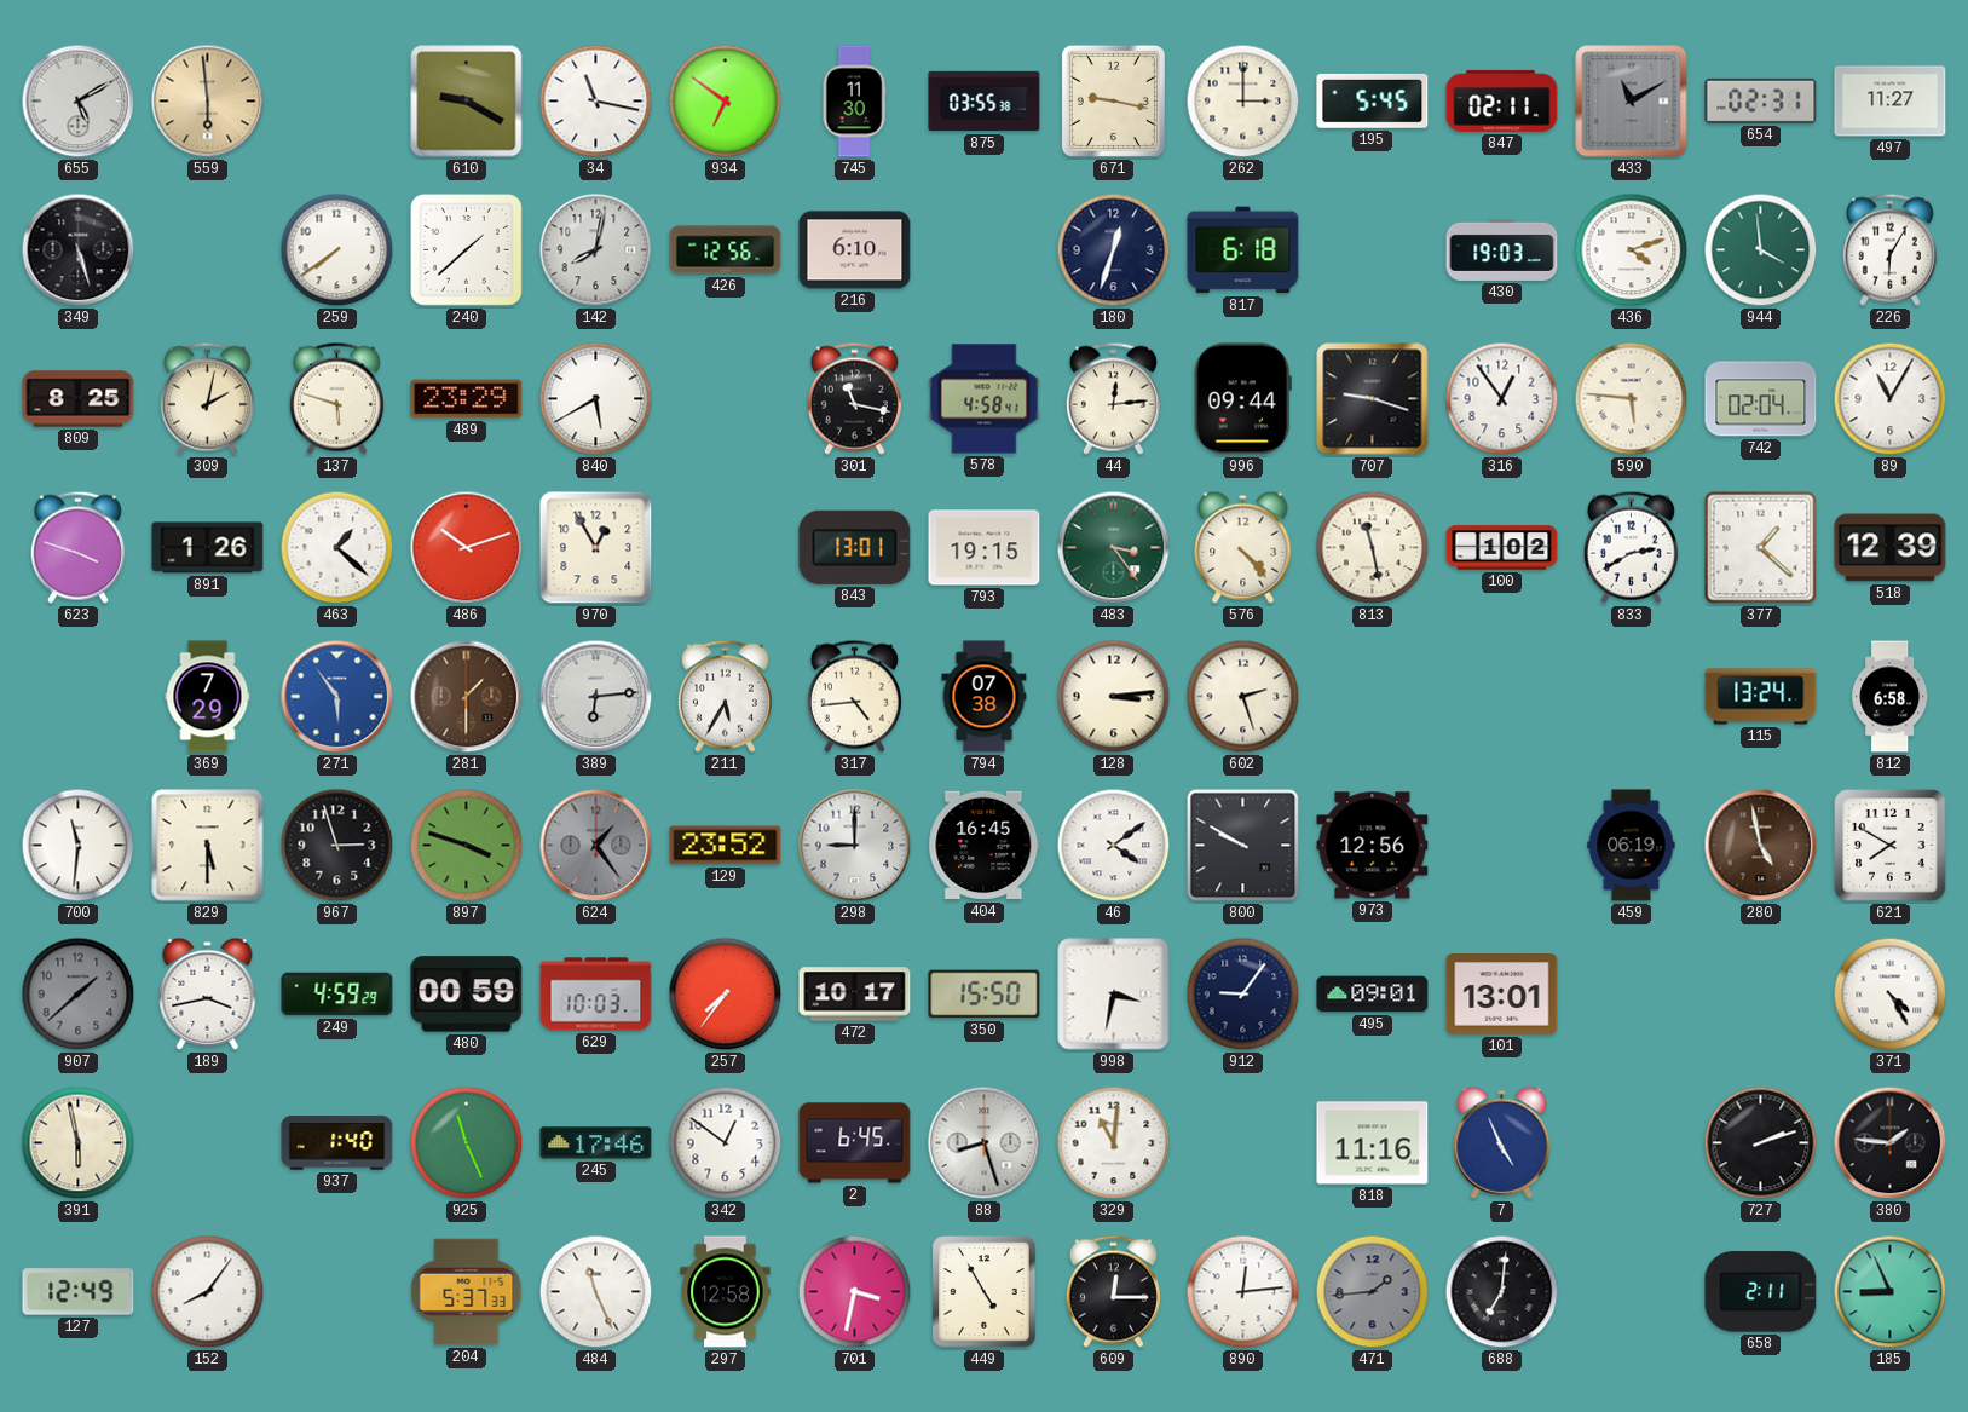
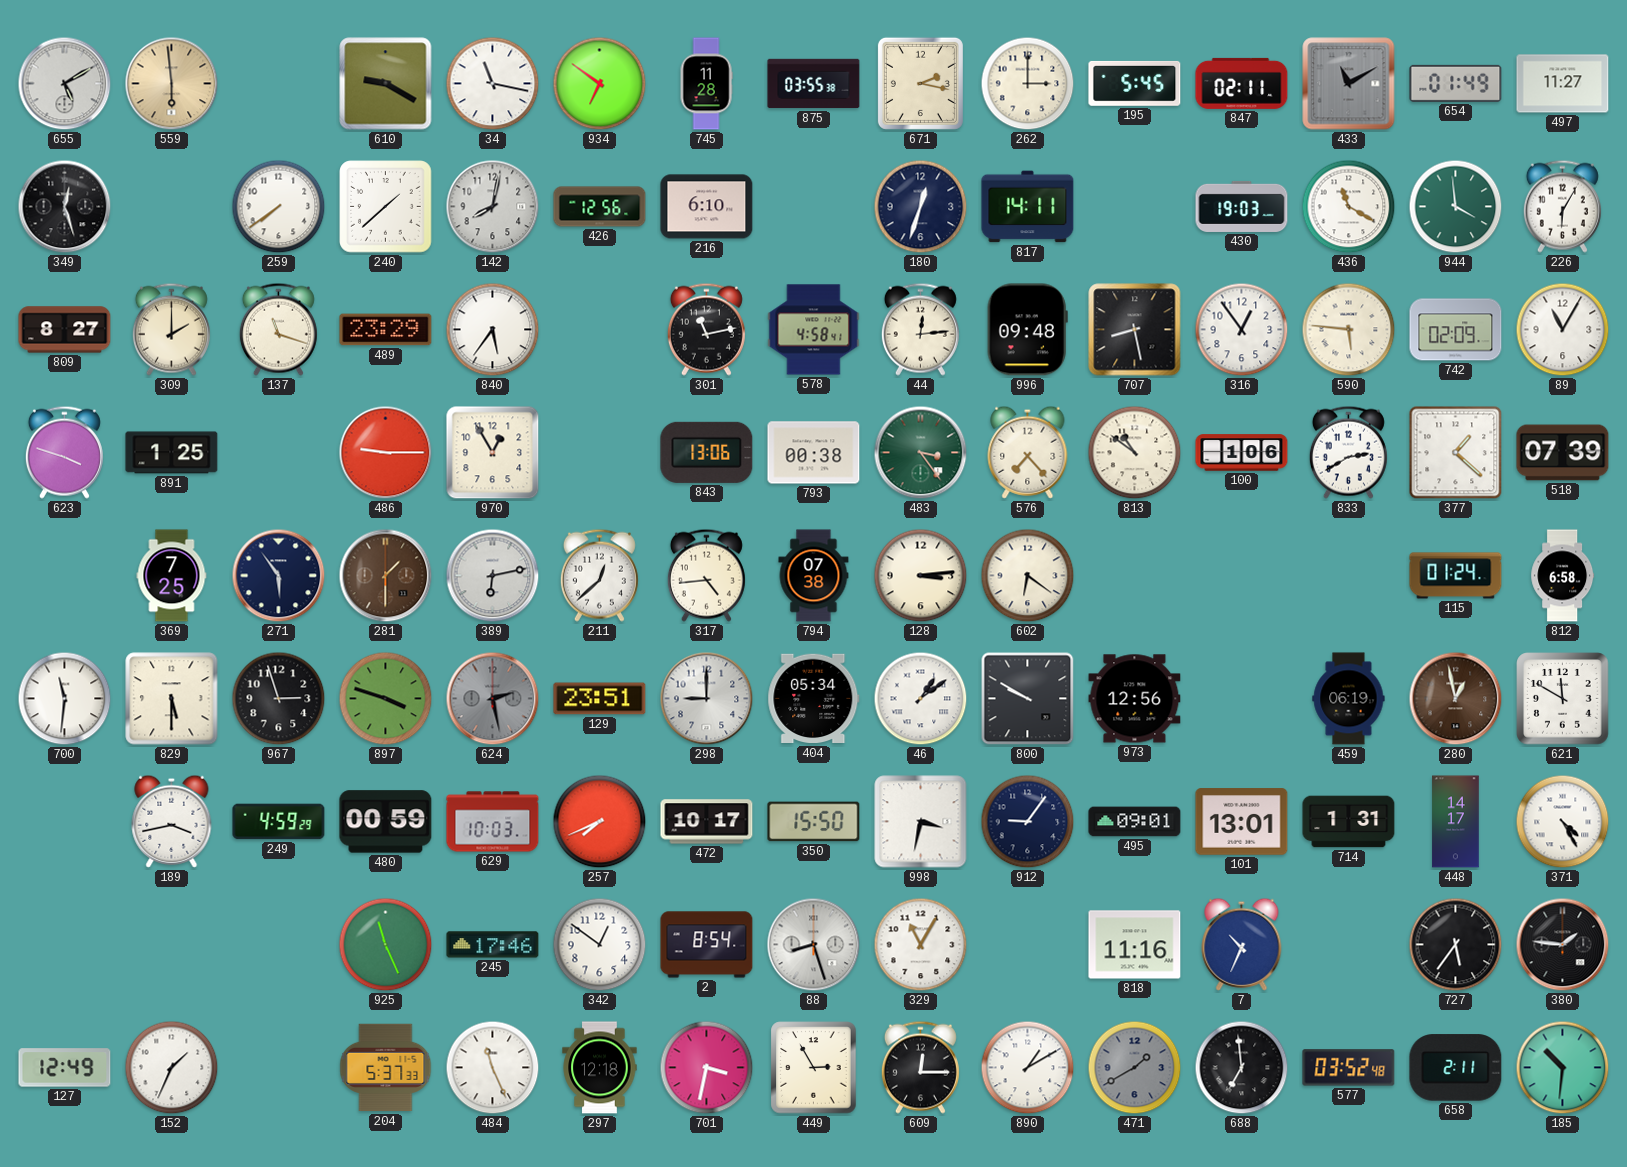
745: 11:30 -> 11:28 (706, 84)
671: 9:17 -> 2:17 (920, 83)
654: 02:31 -> 01:49 (1456, 83)
349: 5:27 -> 12:27 (65, 207)
817: 6:18 -> 14:11 (1028, 207)
436: 4:12 -> 11:20 (1349, 207)
809: 8:25 -> 8:27 (65, 330)
309: 2:02 -> 2:00 (171, 329)
137: 5:48 -> 11:18 (278, 329)
840: 5:40 -> 5:36 (493, 330)
301: 11:17 -> 11:13 (706, 329)
996: 09:44 -> 09:48 (1027, 330)
707: 9:18 -> 8:28 (1135, 330)
742: 02:04 -> 02:09 (1456, 330)
891: 1:26 -> 1:25 (172, 453)
463: 1:22 -> none (337, 548)
486: 10:12 -> 9:15 (386, 453)
843: 13:01 -> 13:06 (707, 452)
793: 19:15 -> 00:38 (814, 453)
576: 4:23 -> 7:23 (1028, 452)
813: 11:28 -> 10:51 (1135, 453)
100: 1:02 -> 1:06 (1242, 453)
518: 12:39 -> 07:39 (1563, 453)
369: 7:29 -> 7:25 (172, 576)
271 dial: blue -> navy (279, 576)
389: 6:14 -> 6:13 (493, 576)
211: 5:35 -> 12:38 (599, 575)
602: 2:27 -> 6:21 (1028, 576)
115: 13:24 -> 01:24 (1456, 576)
624: 1:24 -> 2:28 (493, 699)
129: 23:52 -> 23:51 (600, 699)
404: 16:45 -> 05:34 (814, 699)
46: 4:09 -> 1:09 (921, 699)
280: 4:58 -> 12:58 (1456, 699)
621: 7:50 -> 11:50 (1563, 699)
907: 1:38 -> none (79, 995)
257: 7:36 -> 7:41 (600, 822)
714: none -> 1:31 (1349, 822)
448: none -> 14:17 (1456, 822)
391: 5:58 -> none (79, 1143)
937: 1:40 -> none (337, 1143)
2: 6:45 -> 8:54 (707, 945)
329: 11:01 -> 11:05 (921, 945)
7: 4:56 -> 10:34 (1242, 944)
727: 2:12 -> 5:36 (1456, 945)
152: 8:06 -> 1:34 (172, 1068)
297: 12:58 -> 12:18 (600, 1068)
449: 4:55 -> 2:55 (814, 1068)
890: 12:14 -> 1:10 (1028, 1068)
471: 1:44 -> 1:40 (1135, 1068)
688: 7:01 -> 6:59 (1242, 1068)
577: none -> 03:52 (1349, 1068)
185: 8:56 -> 10:31 (1563, 1068)
